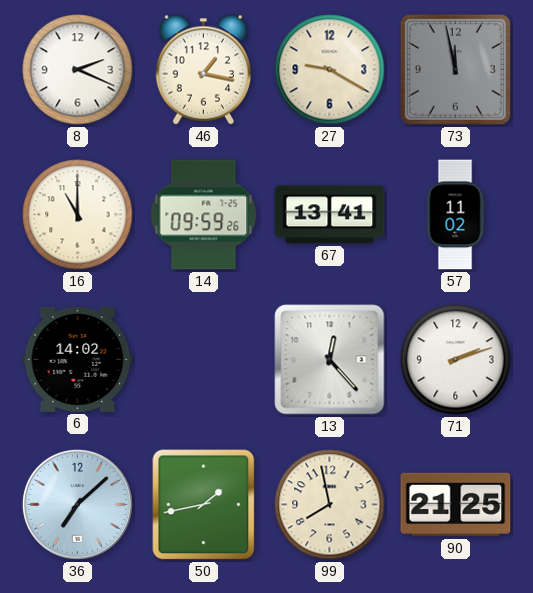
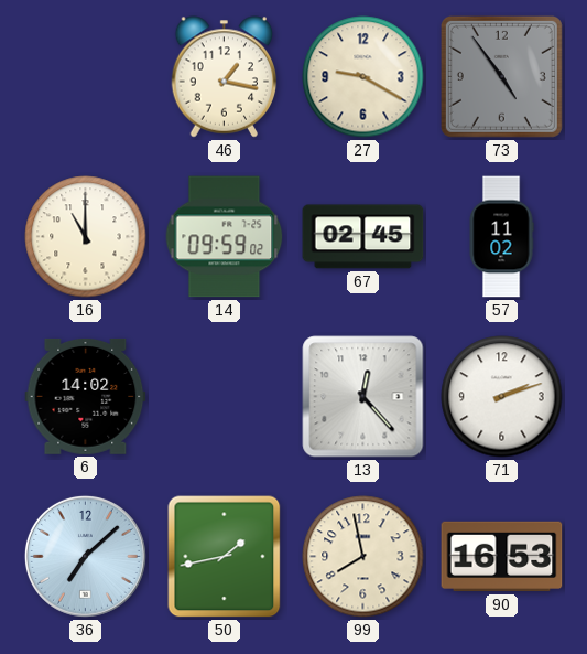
8: 2:19 -> none (78, 70)
73: 11:58 -> 4:54 (501, 76)
14: 09:59:26 -> 09:59:02 (225, 237)
67: 13:41 -> 02:45 (363, 237)
90: 21:25 -> 16:53 (502, 557)
